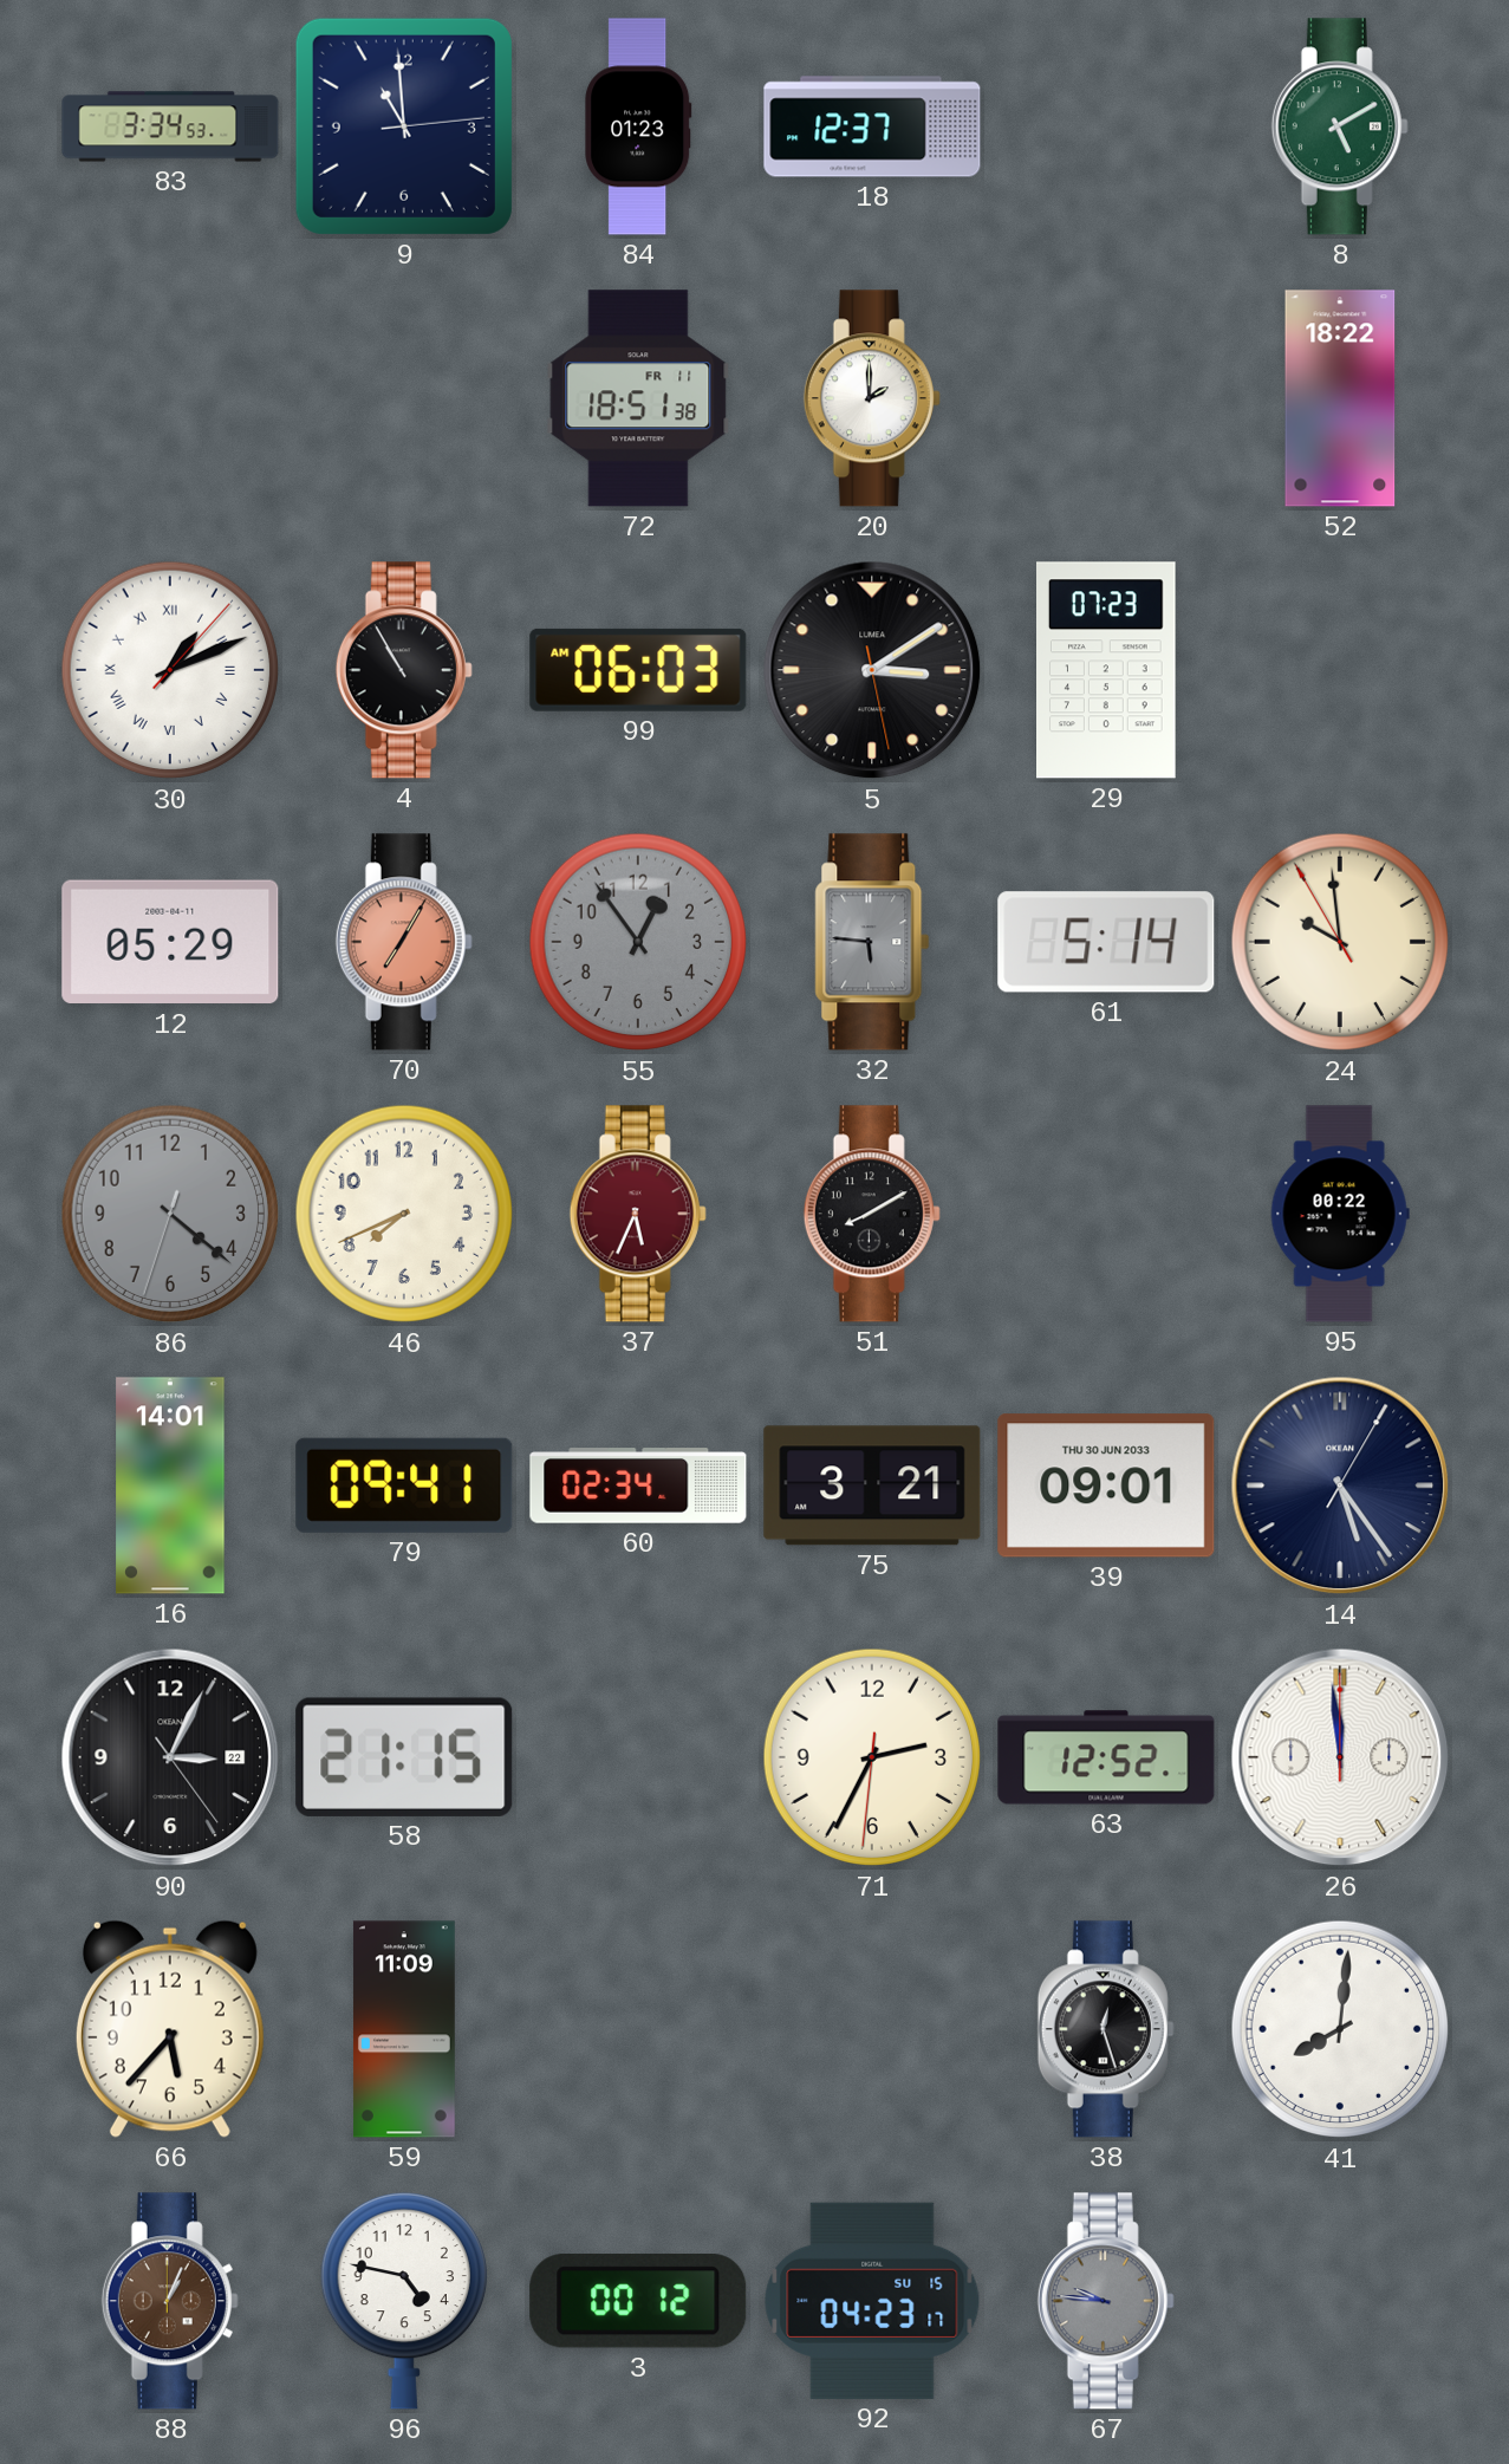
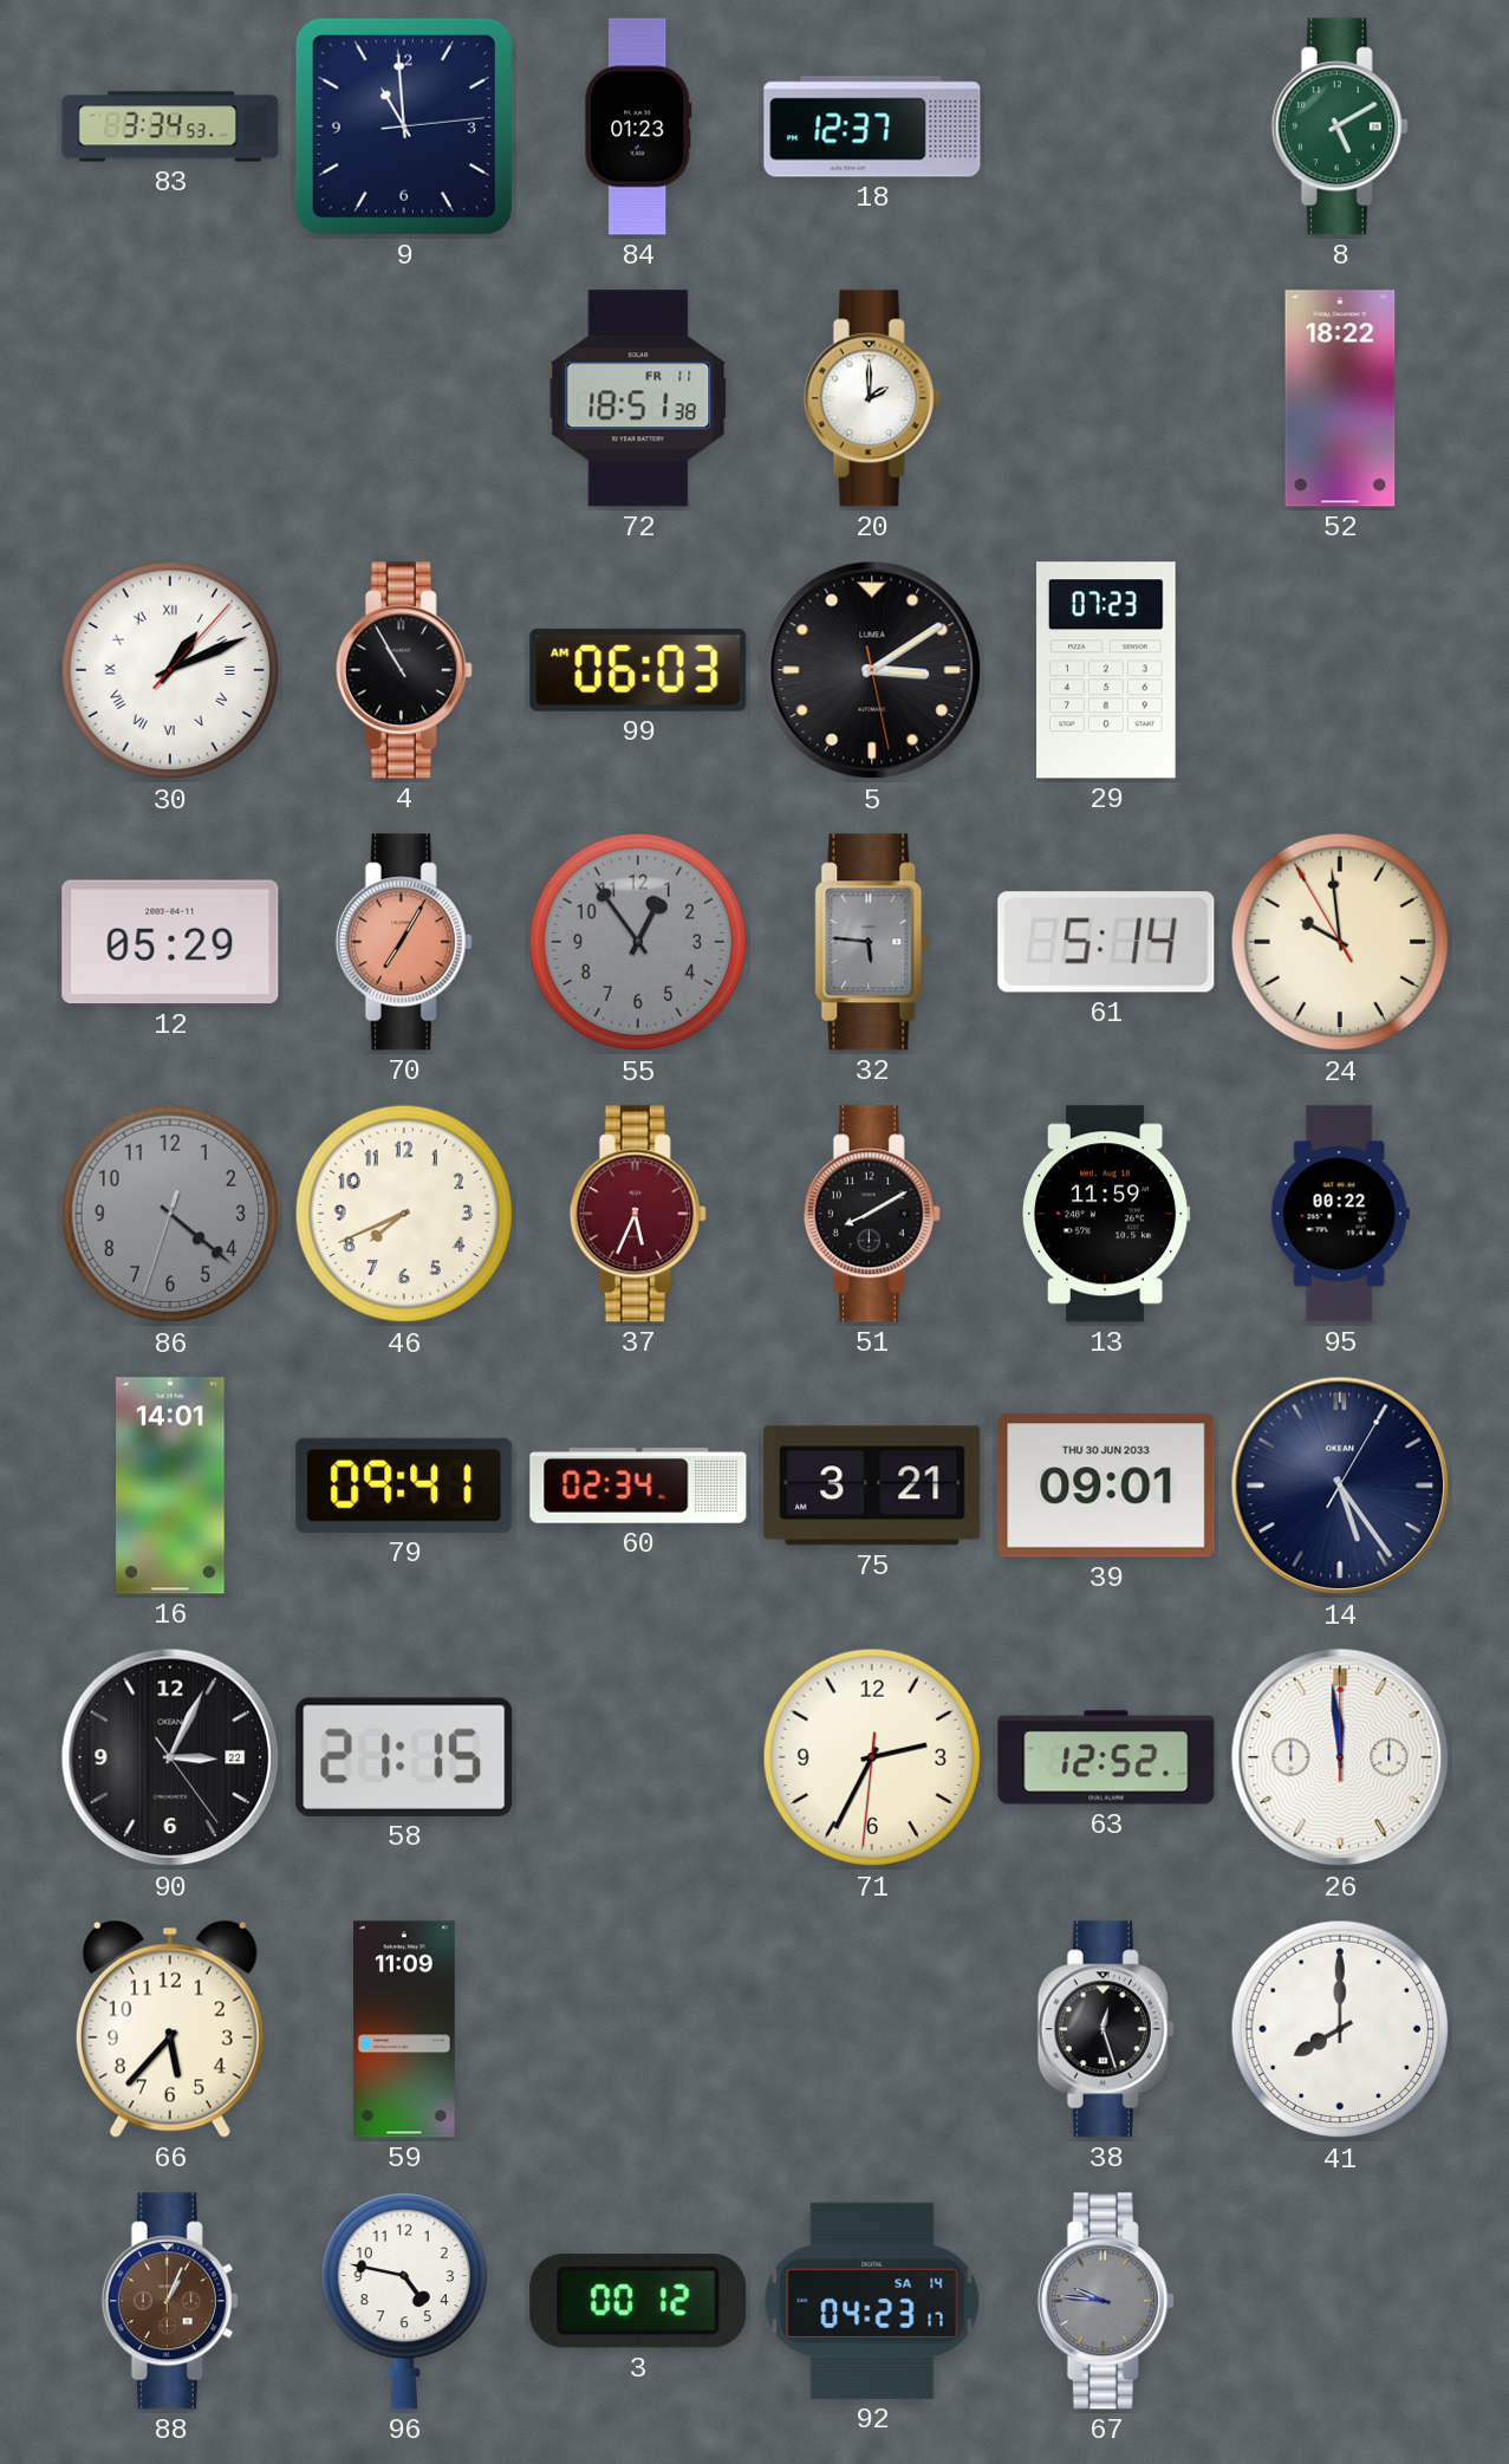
13: none -> 11:59 (1106, 1214)
41: 8:01 -> 8:00 (1340, 2029)
92 date: SU 15 -> SA 14 (872, 2301)
